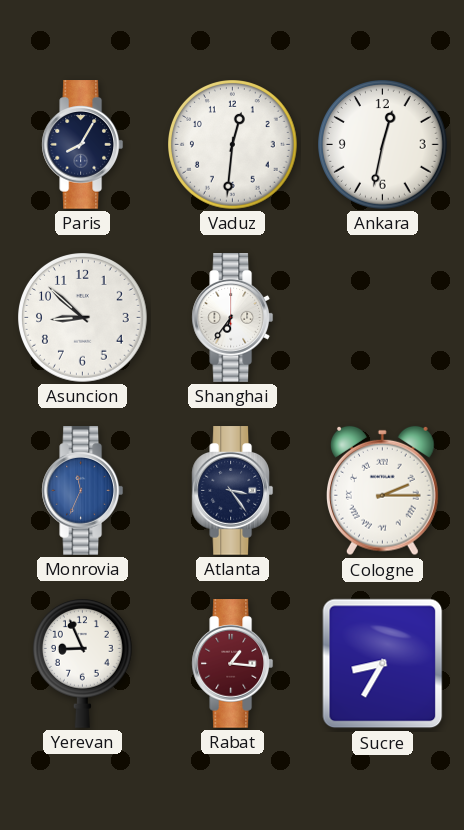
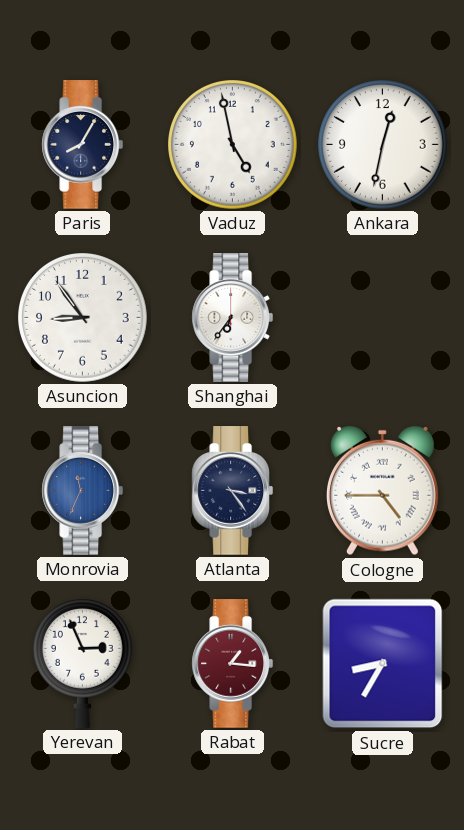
Vaduz: 12:31 -> 4:58 (233, 145)
Asuncion: 8:52 -> 8:54 (83, 318)
Cologne: 2:15 -> 4:45 (383, 491)
Yerevan: 8:56 -> 2:56 (82, 664)
